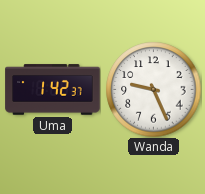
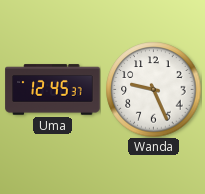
Uma: 1:42 -> 12:45 (53, 90)
